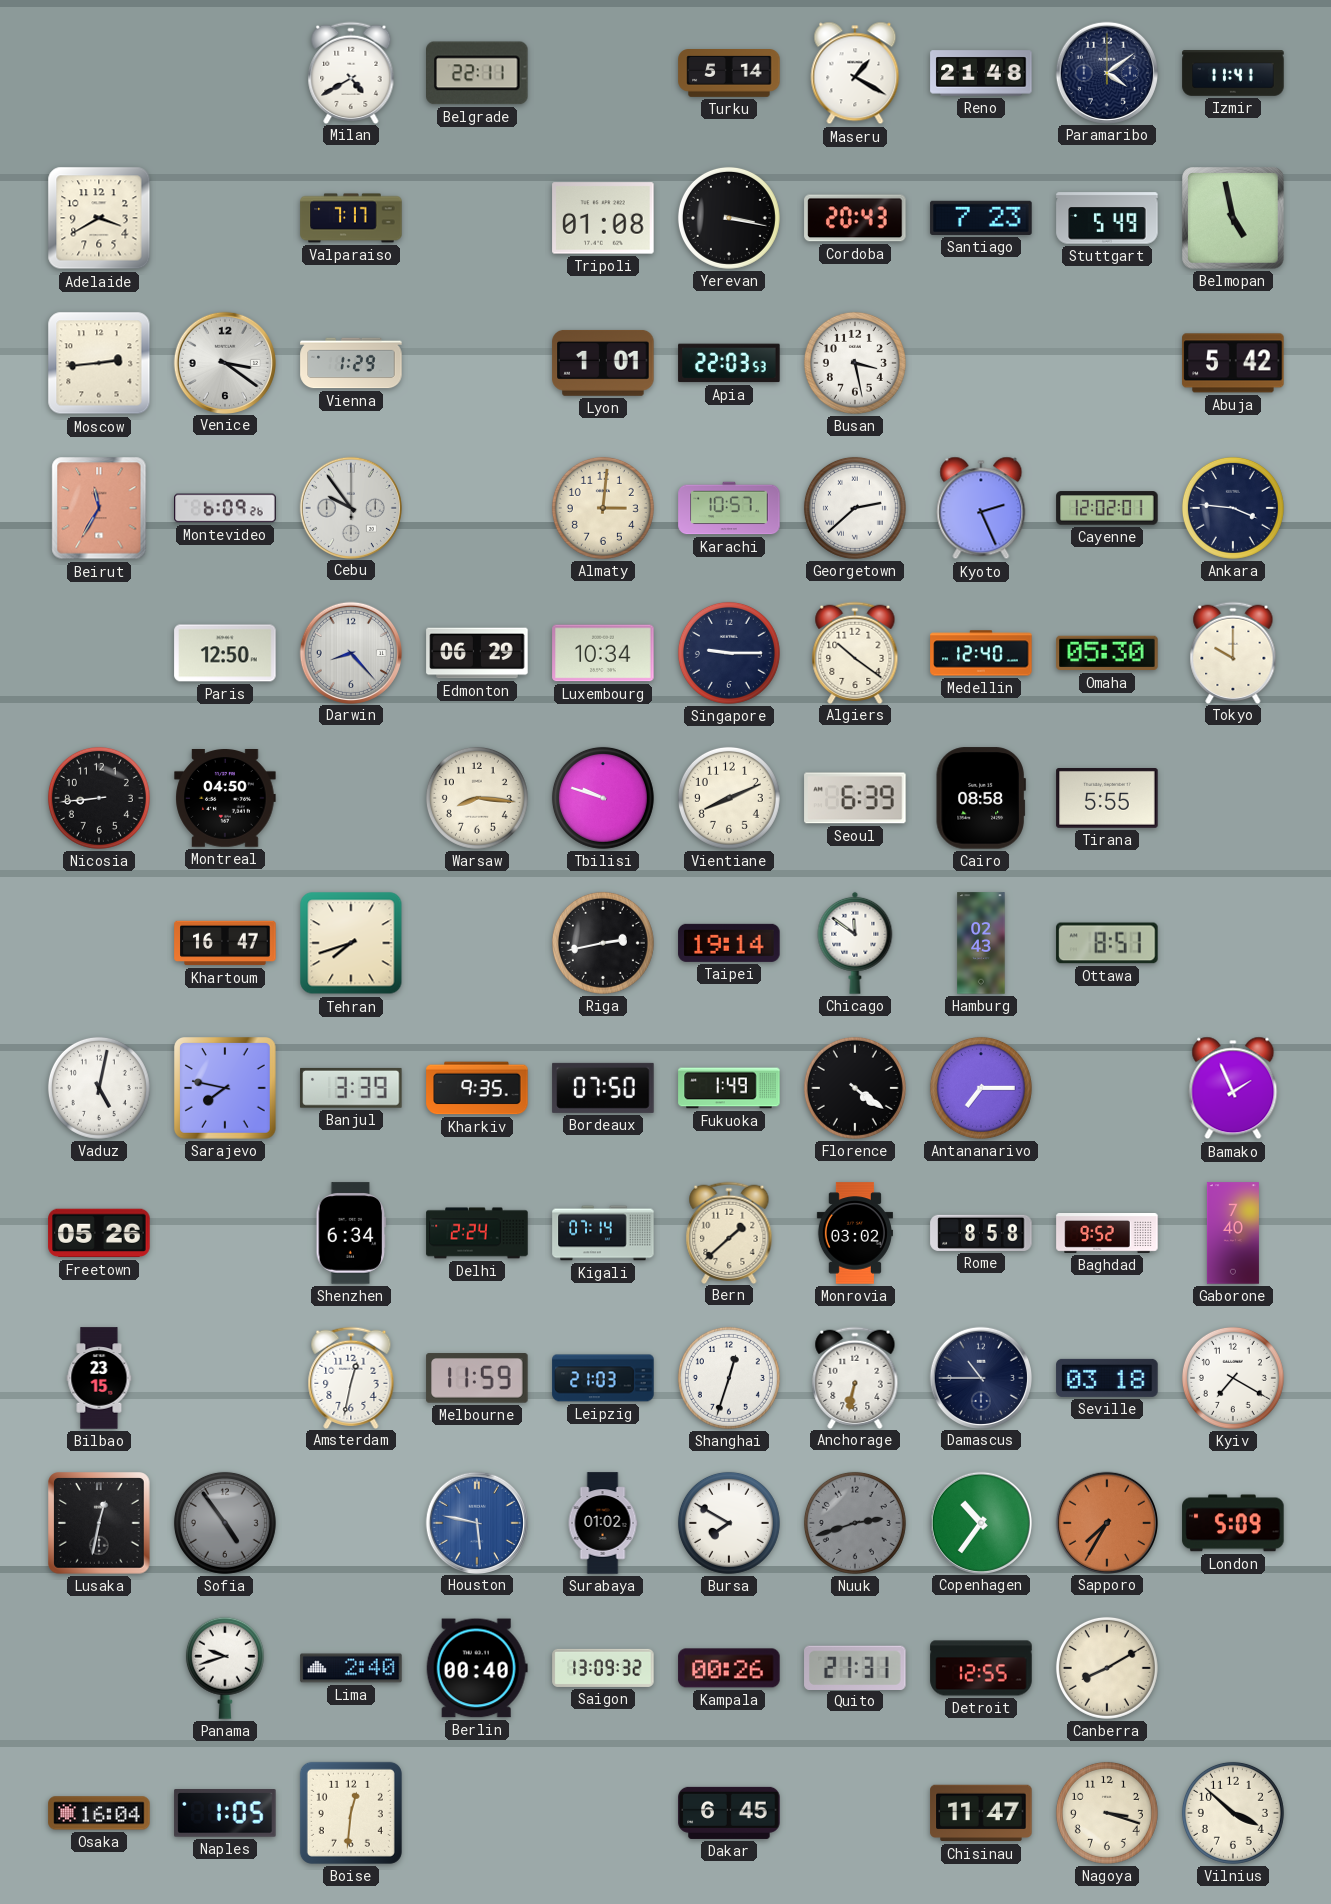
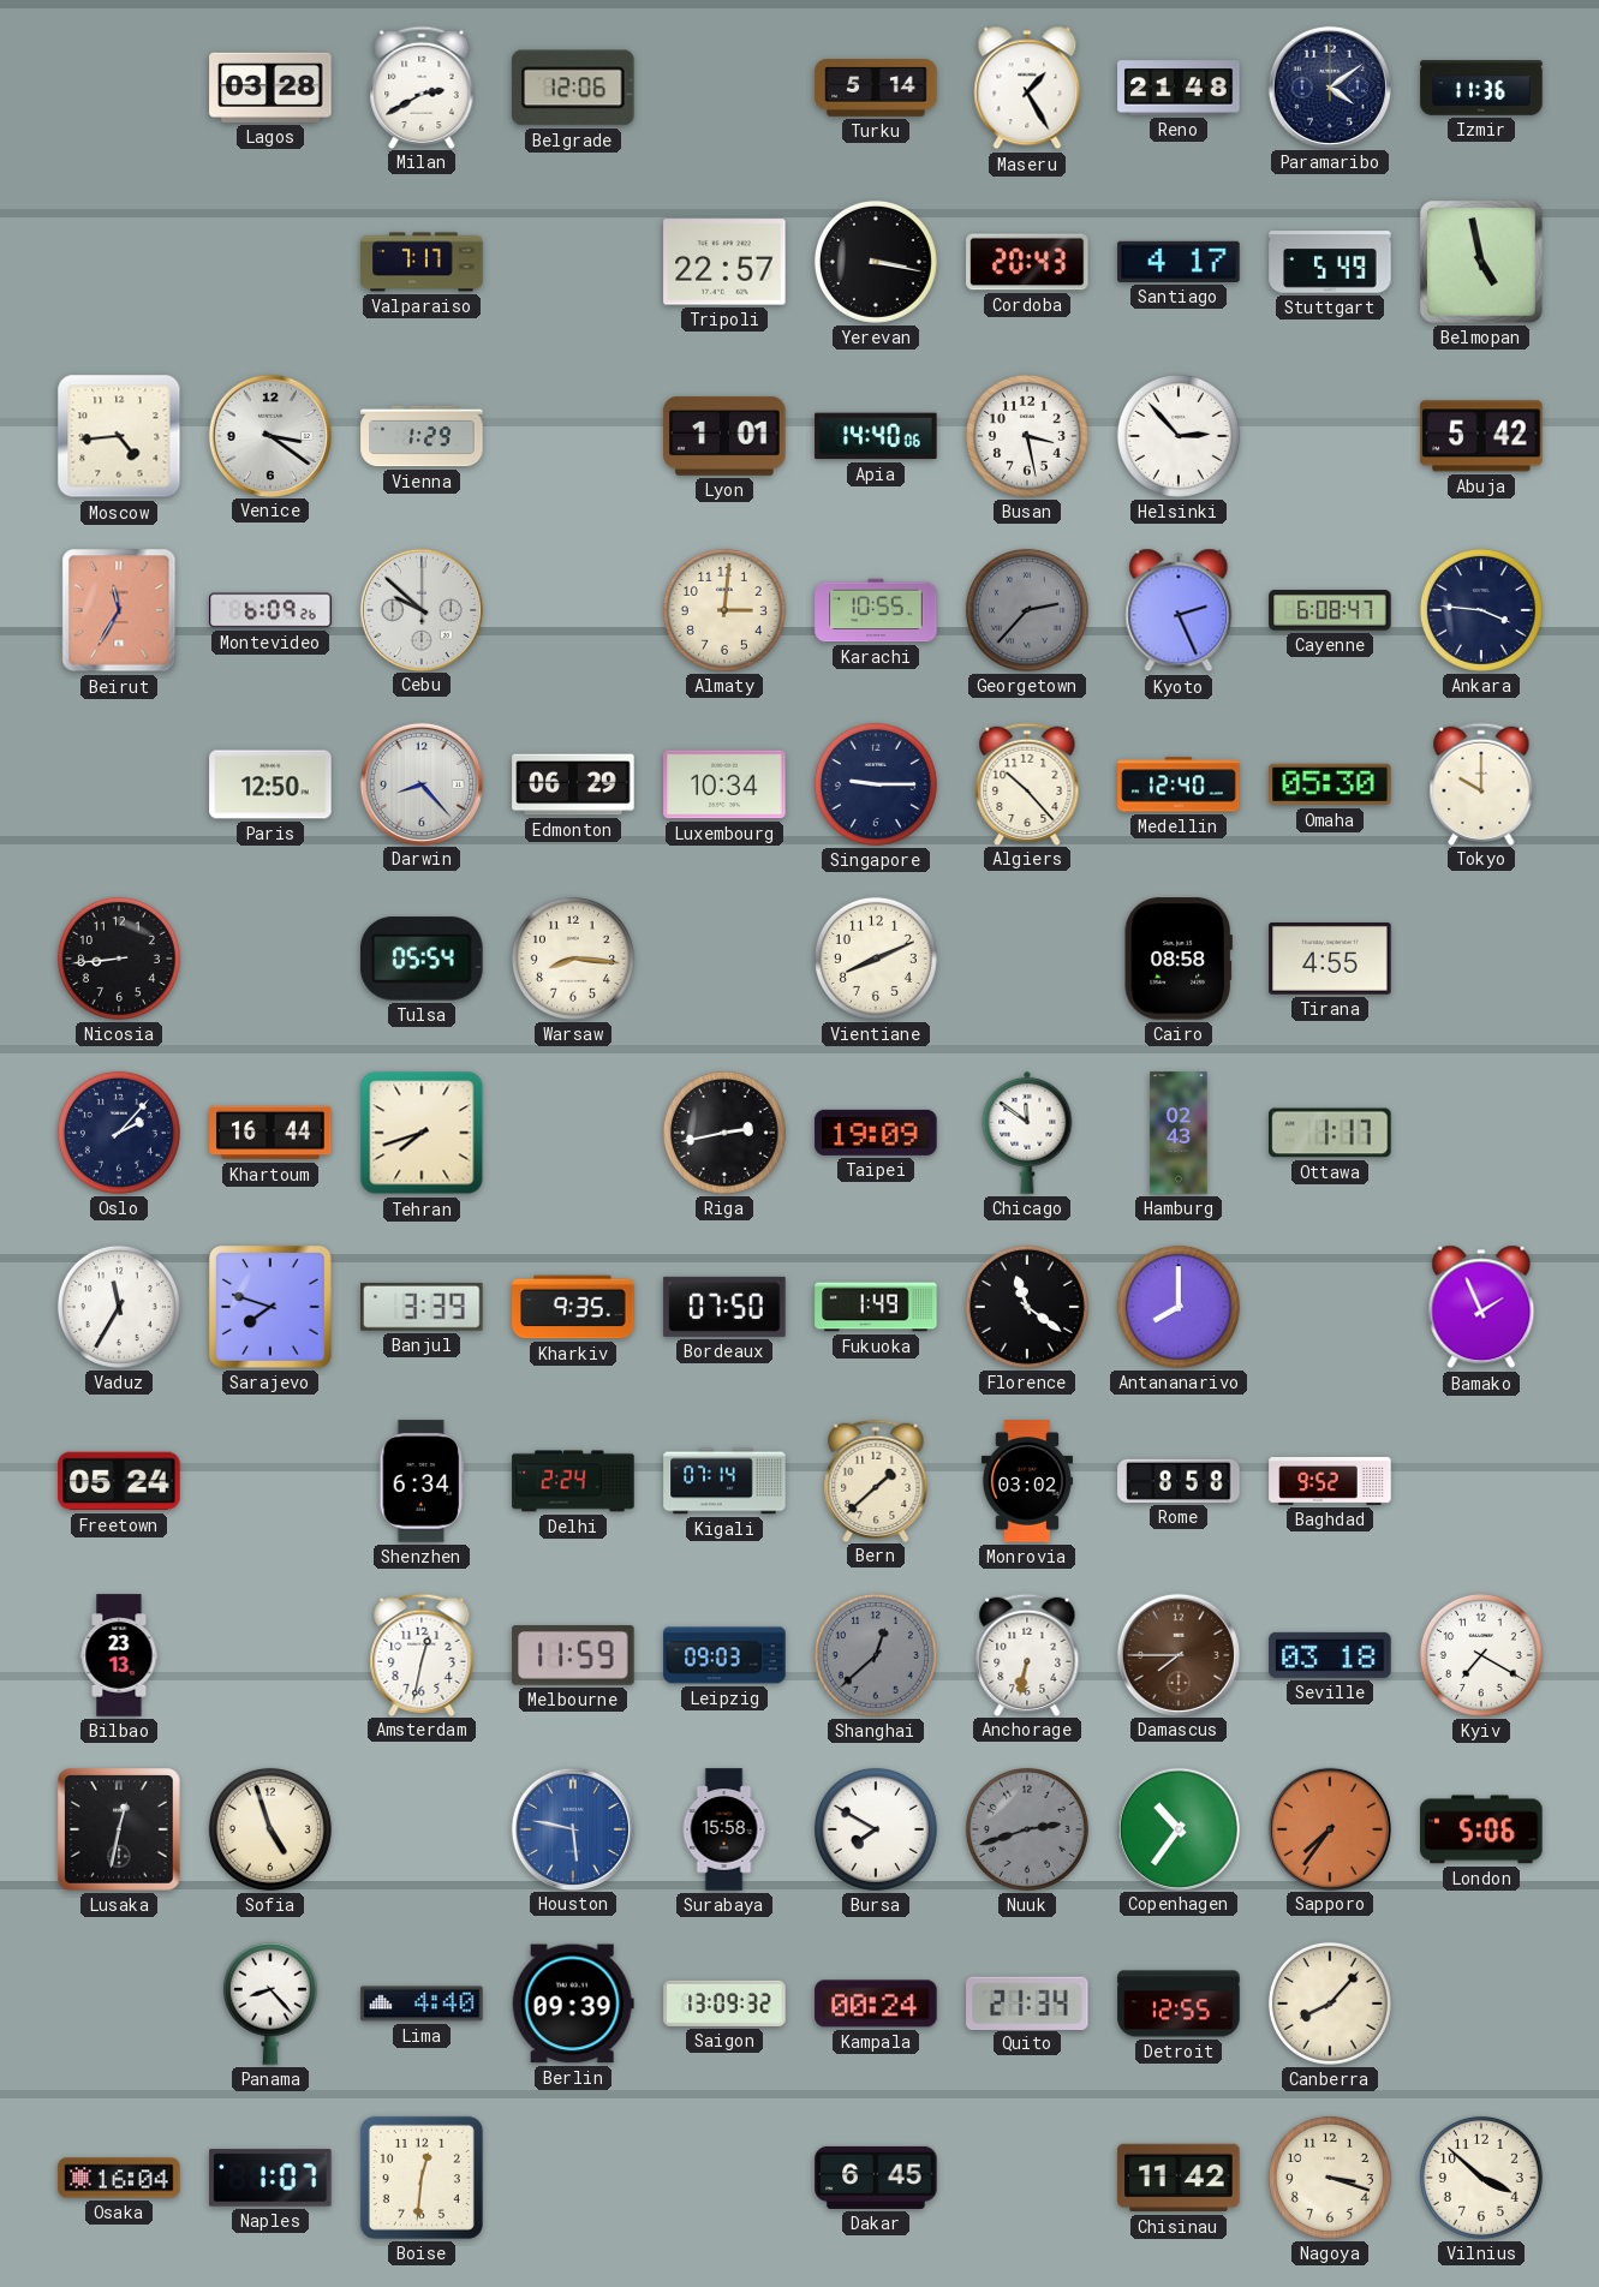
Lagos: none -> 03:28 (270, 88)
Milan: 4:40 -> 2:40 (422, 86)
Belgrade: 22:11 -> 12:06 (574, 88)
Maseru: 1:20 -> 1:25 (1027, 88)
Izmir: 11:41 -> 11:36 (1481, 88)
Adelaide: 3:40 -> none (99, 218)
Tripoli: 01:08 -> 22:57 (724, 262)
Santiago: 7:23 -> 4:17 (1179, 262)
Moscow: 2:44 -> 4:44 (119, 436)
Apia: 22:03 -> 14:40 (876, 436)
Helsinki: none -> 2:53 (1179, 436)
Cebu: 9:54 -> 9:52 (420, 609)
Karachi: 10:57 -> 10:55 (876, 610)
Georgetown: 2:38 -> 2:37 (1027, 610)
Georgetown dial: white -> grey (1027, 610)
Cayenne: 12:02 -> 6:08 (1330, 610)
Algiers: 10:21 -> 10:23 (1027, 783)
Montreal: 04:50 -> none (225, 799)
Tulsa: none -> 05:54 (422, 959)
Tbilisi: 9:48 -> none (603, 798)
Seoul: 6:39 -> none (855, 798)
Tirana: 5:55 -> 4:55 (1330, 960)
Oslo: none -> 2:07 (119, 1133)
Khartoum: 16:47 -> 16:44 (270, 1133)
Taipei: 19:14 -> 19:09 (876, 1133)
Ottawa: 8:51 -> 1:17 (1330, 1133)
Vaduz: 5:02 -> 11:35 (119, 1307)
Sarajevo: 7:47 -> 7:48 (272, 1308)
Florence: 4:21 -> 11:21 (1027, 1307)
Antananarivo: 7:15 -> 8:00 (1179, 1307)
Freetown: 05:26 -> 05:24 (119, 1481)
Gaborone: 7:40 -> none (1233, 1233)
Bilbao: 23:15 -> 23:13 (119, 1655)
Leipzig: 21:03 -> 09:03 (724, 1655)
Shanghai: 12:33 -> 12:38 (876, 1655)
Shanghai dial: white -> grey (876, 1655)
Damascus: 10:45 -> 7:45 (1177, 1654)
Damascus dial: navy -> brown (1177, 1654)
Sofia: 4:54 -> 4:57 (270, 1829)
Sofia dial: grey -> cream (270, 1829)
Surabaya: 01:02 -> 15:58 (724, 1829)
Sapporo: 7:35 -> 7:36 (1329, 1828)
London: 5:09 -> 5:06 (1481, 1829)
Panama: 9:42 -> 8:23 (270, 2004)
Lima: 2:40 -> 4:40 (422, 2004)
Berlin: 00:40 -> 09:39 (573, 2004)
Kampala: 00:26 -> 00:24 (876, 2004)
Quito: 21:31 -> 21:34 (1027, 2002)
Canberra: 8:10 -> 8:07 (1330, 2004)
Naples: 1:05 -> 1:07 (270, 2178)
Chisinau: 11:47 -> 11:42 (1179, 2178)
